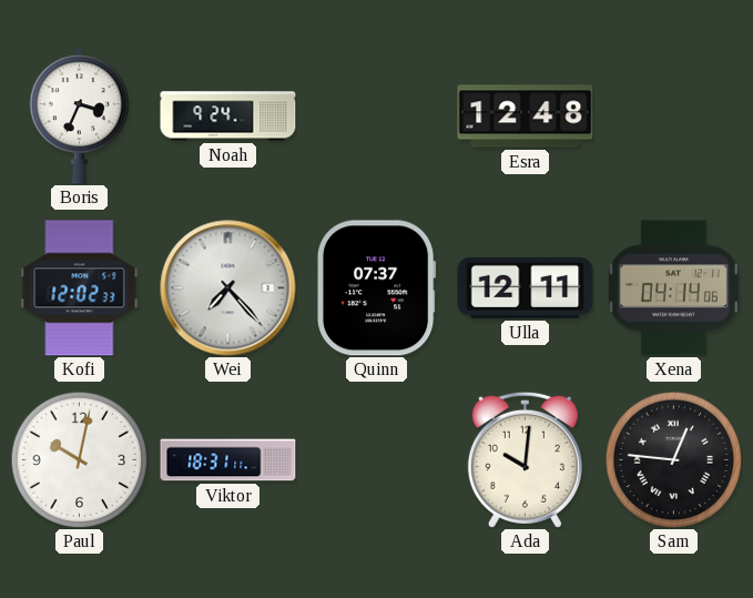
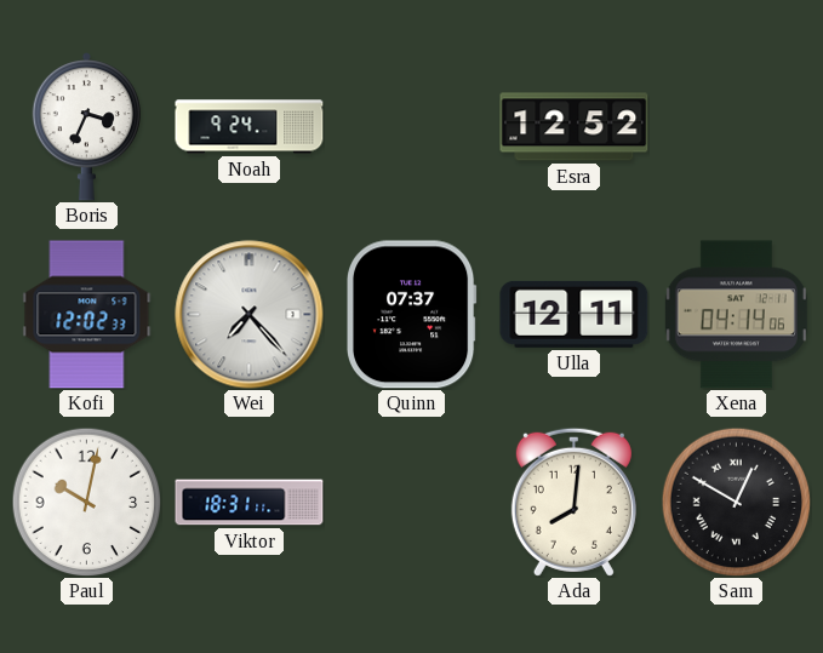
Esra: 12:48 -> 12:52 (575, 127)
Ada: 10:01 -> 8:01 (573, 502)
Sam: 12:46 -> 12:50 (736, 502)
